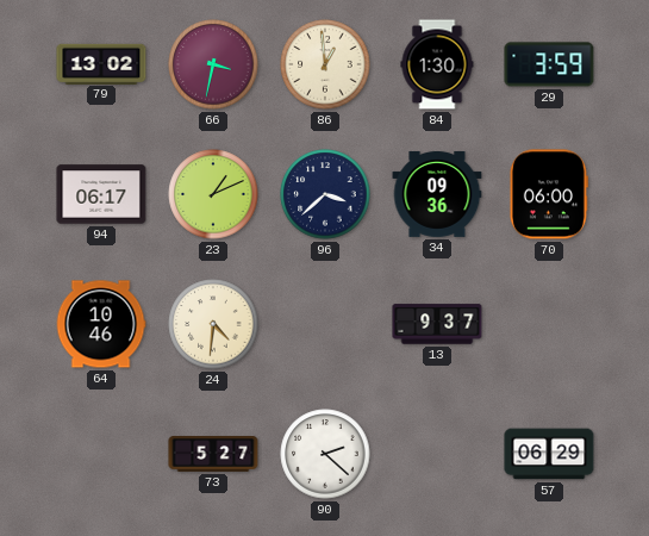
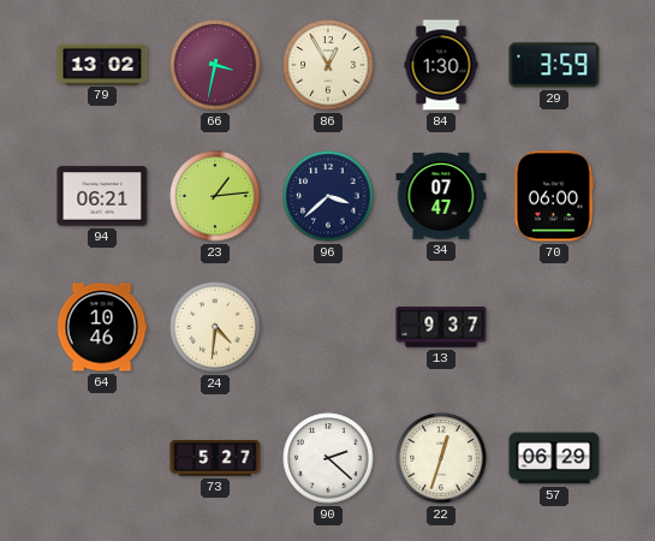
86: 12:59 -> 12:55 (328, 65)
94: 06:17 -> 06:21 (102, 196)
23: 1:11 -> 1:14 (215, 196)
34: 09:36 -> 07:47 (441, 196)
22: none -> 12:33 (441, 458)
